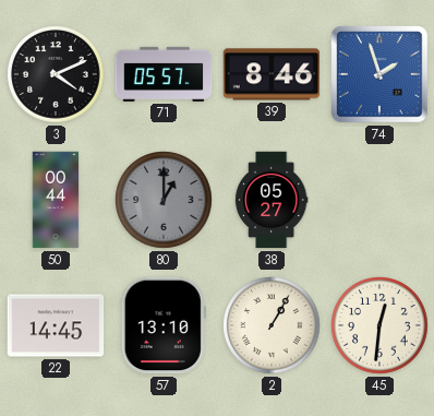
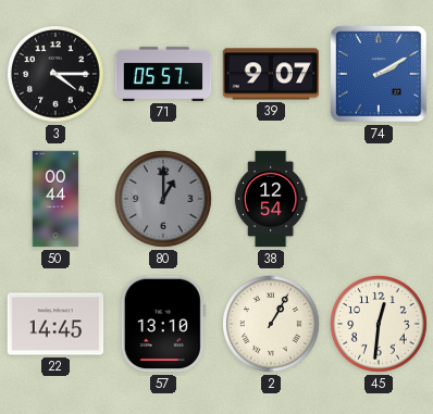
3: 4:11 -> 4:15 (57, 75)
39: 8:46 -> 9:07 (271, 74)
74: 1:57 -> 2:10 (379, 74)
38: 05:27 -> 12:54 (271, 199)
